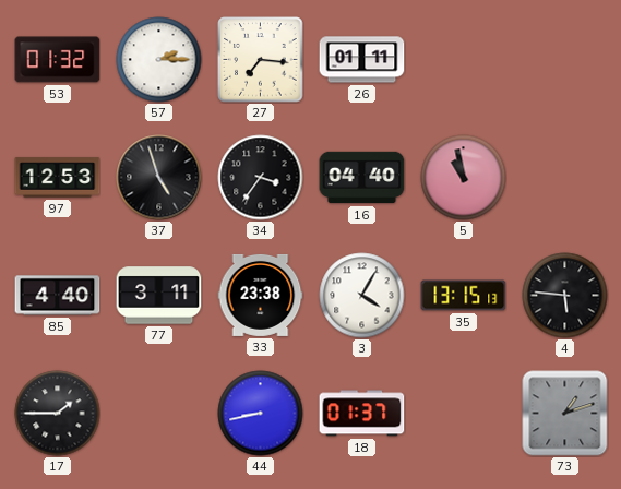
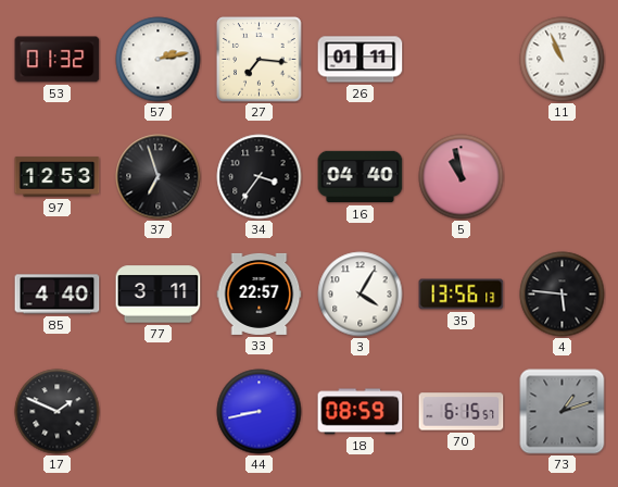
57: 2:15 -> 2:13 (159, 60)
11: none -> 10:56 (563, 60)
37: 4:57 -> 6:57 (159, 177)
33: 23:38 -> 22:57 (260, 294)
35: 13:15 -> 13:56 (462, 295)
17: 1:45 -> 1:49 (58, 412)
18: 01:37 -> 08:59 (361, 412)
70: none -> 6:15 (462, 412)
